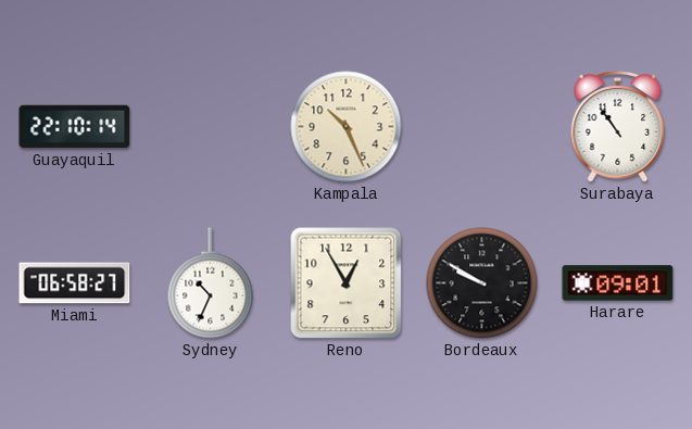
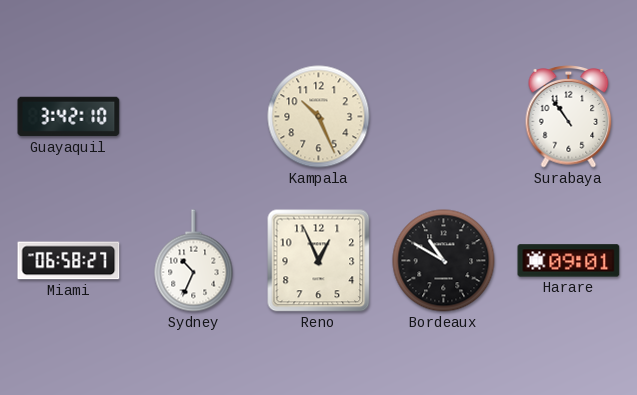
Guayaquil: 22:10 -> 3:42 (69, 117)
Reno: 12:55 -> 12:56 (319, 261)
Bordeaux: 9:50 -> 10:50 (444, 261)
